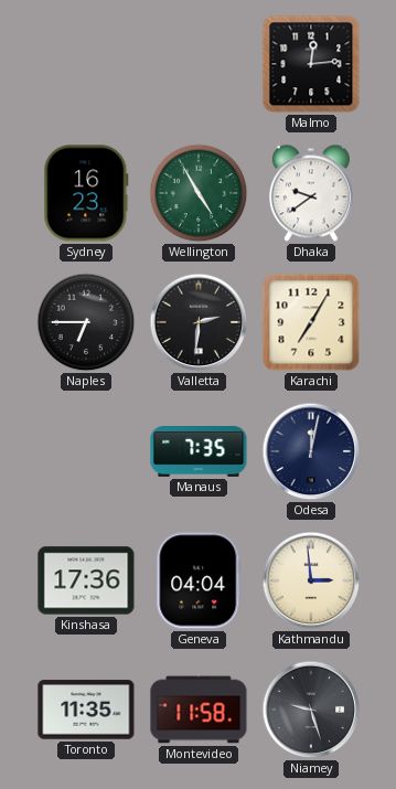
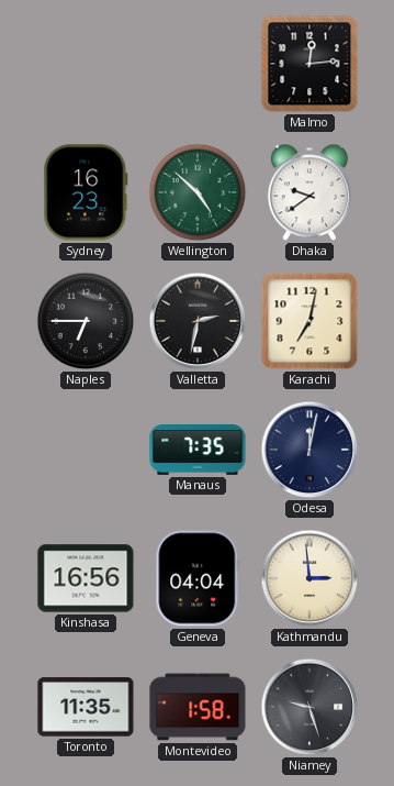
Wellington: 4:55 -> 4:52 (198, 192)
Valletta: 2:31 -> 2:32 (198, 321)
Karachi: 7:05 -> 7:02 (309, 321)
Kinshasa: 17:36 -> 16:56 (86, 578)
Montevideo: 11:58 -> 1:58 (198, 707)
